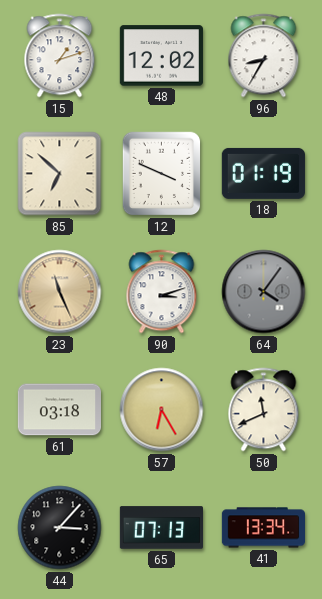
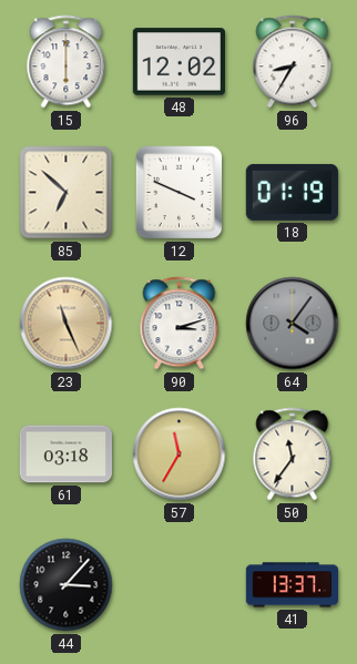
15: 1:12 -> 6:00 (67, 62)
57: 6:25 -> 11:35 (180, 454)
50: 11:41 -> 11:36 (293, 454)
65: 07:13 -> none (162, 528)
41: 13:34 -> 13:37 (293, 585)
